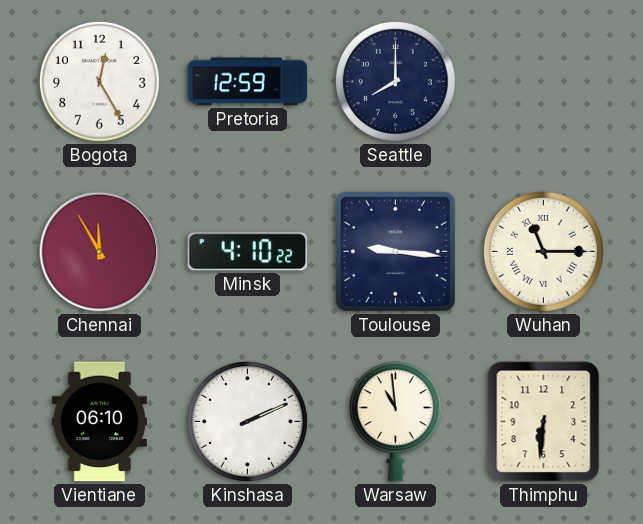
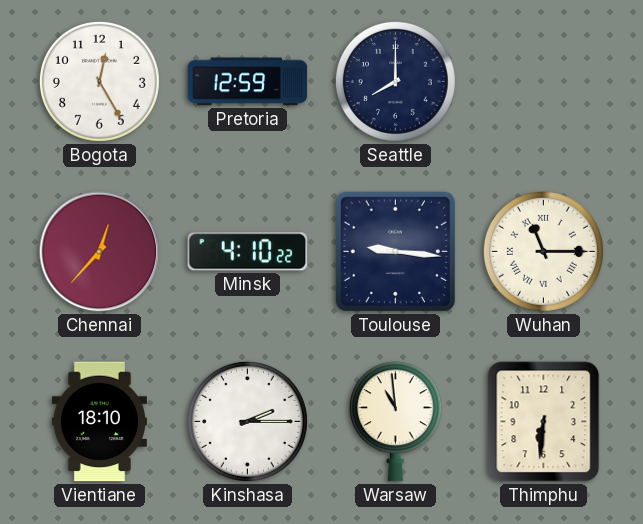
Chennai: 11:55 -> 12:37 (100, 252)
Vientiane: 06:10 -> 18:10 (99, 422)
Kinshasa: 2:11 -> 2:15 (247, 421)
